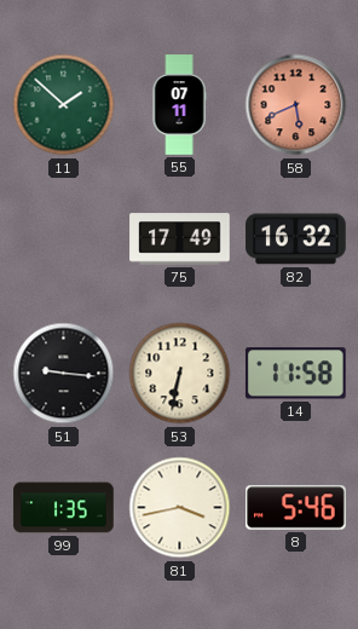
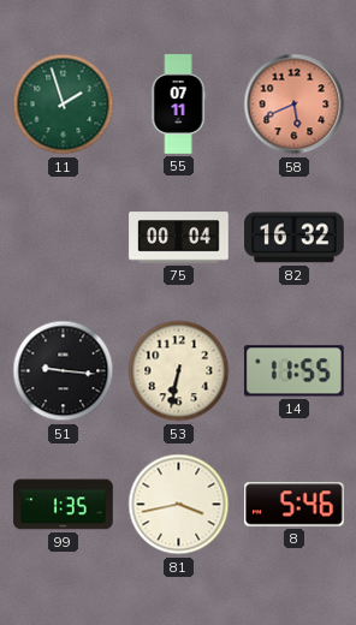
11: 1:52 -> 1:57 (64, 105)
75: 17:49 -> 00:04 (179, 238)
14: 11:58 -> 11:55 (293, 371)
